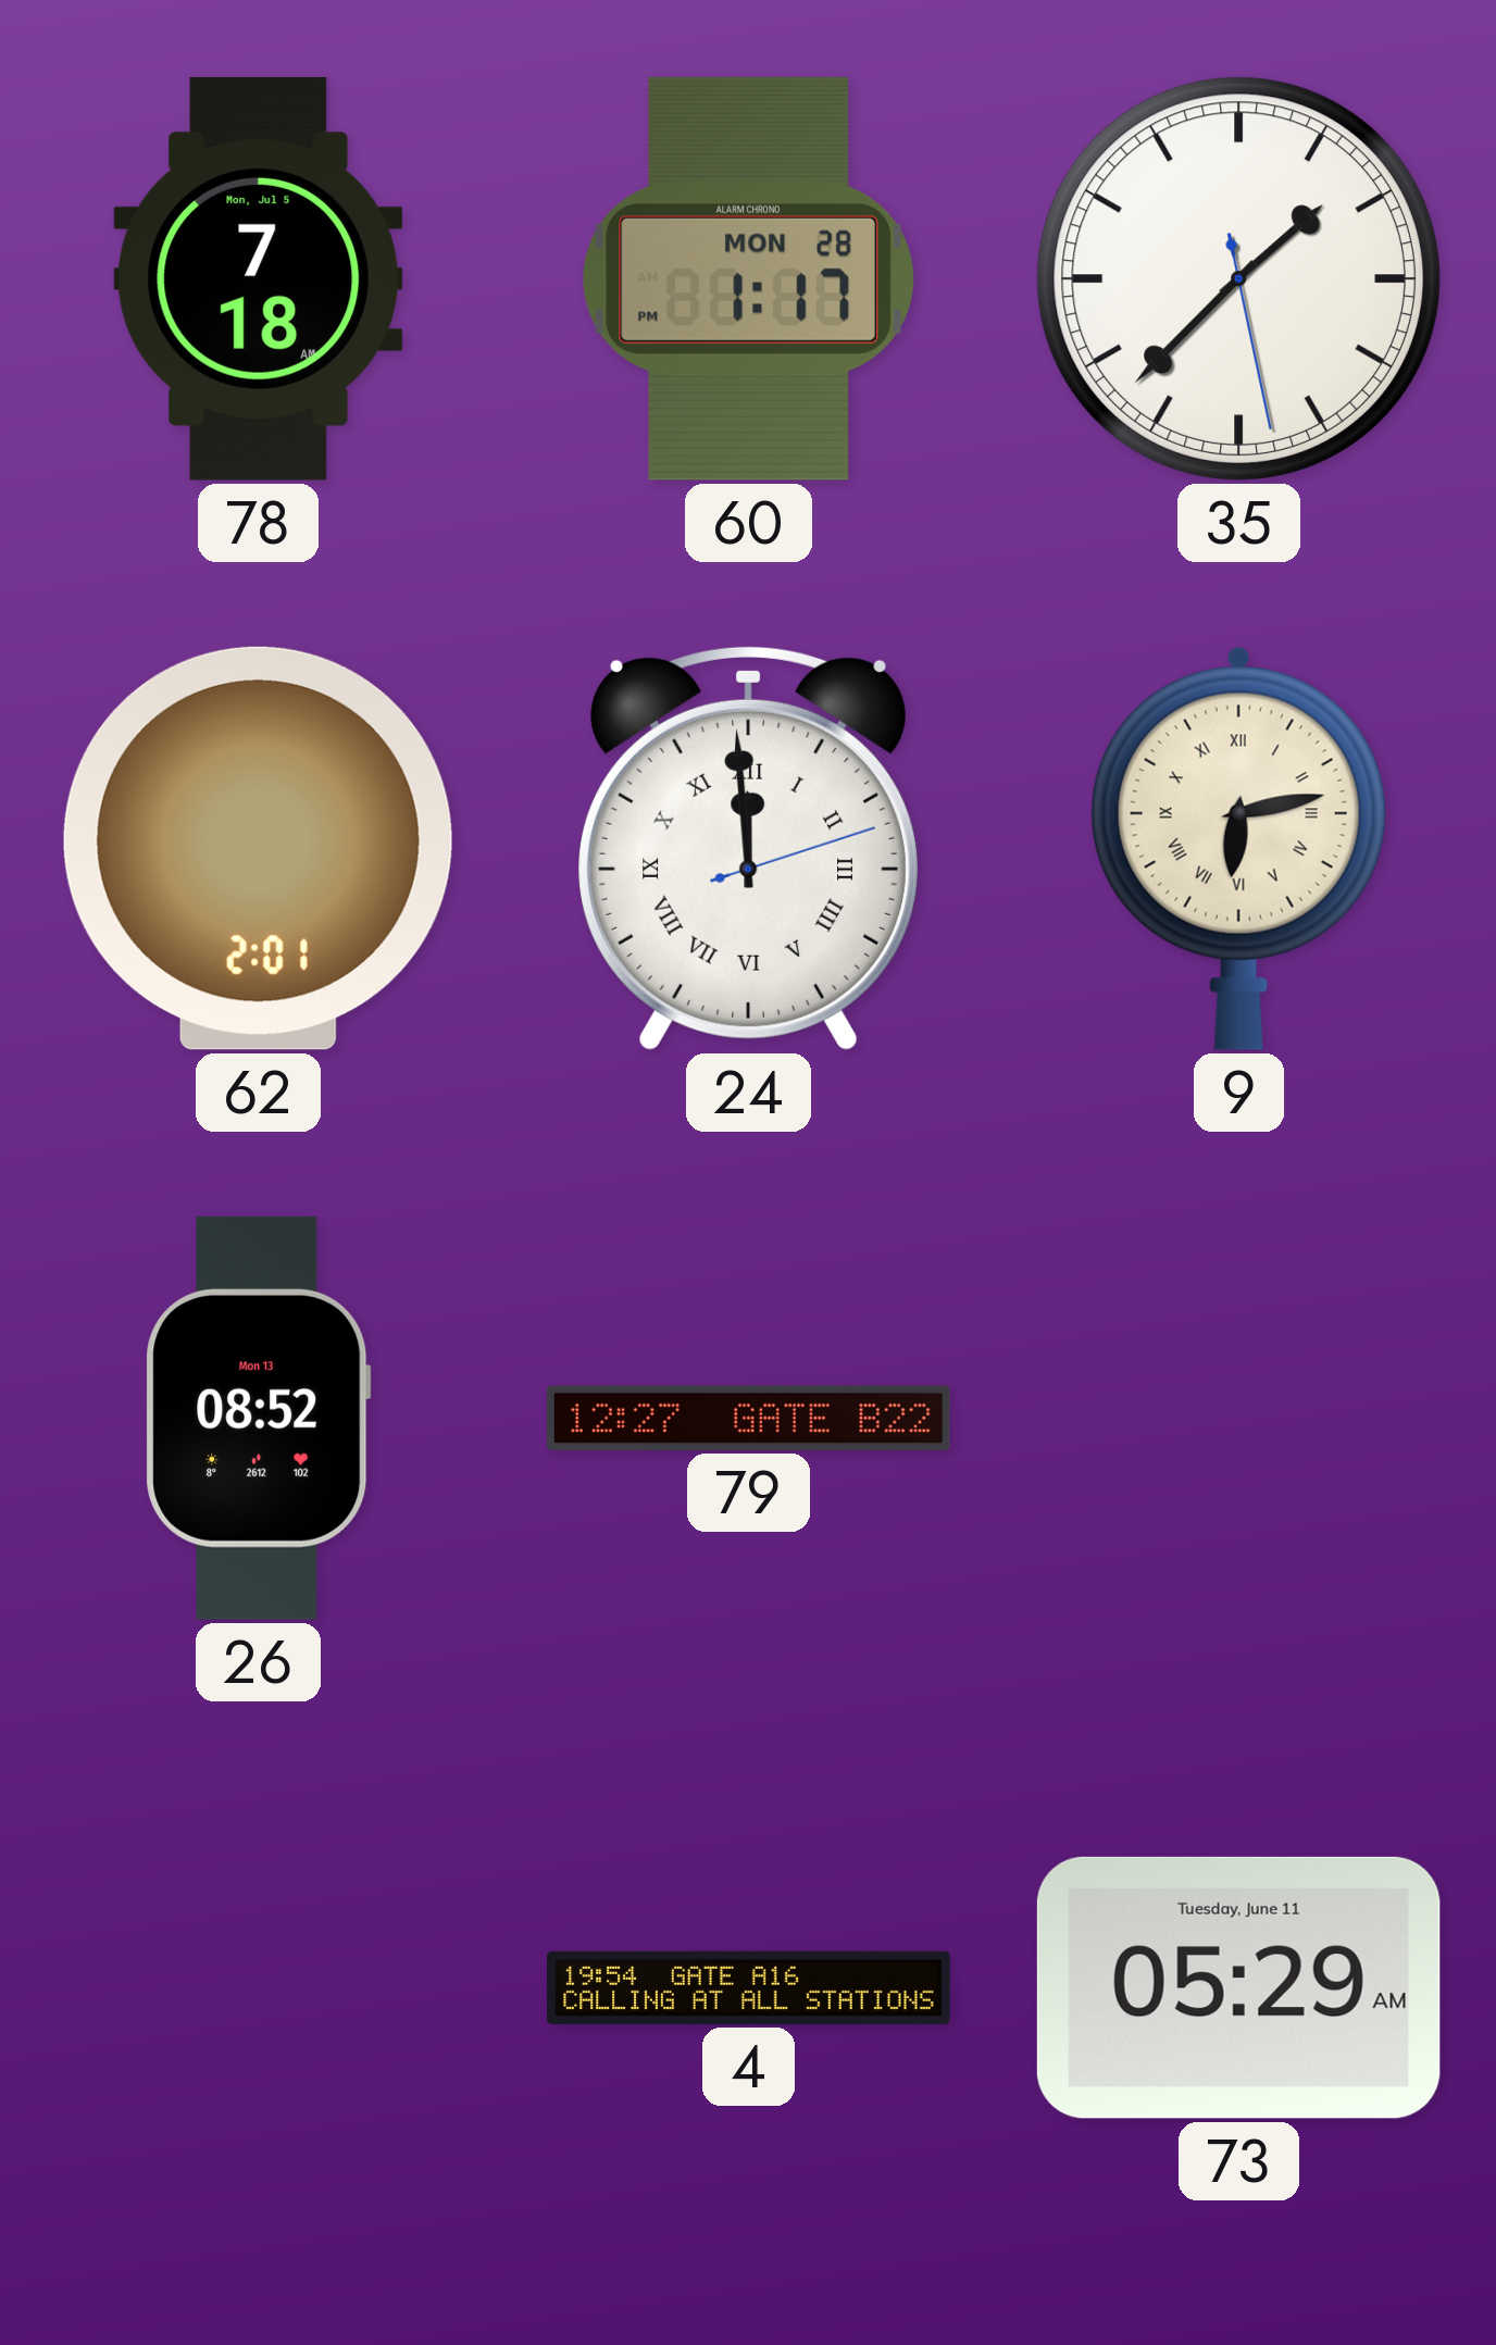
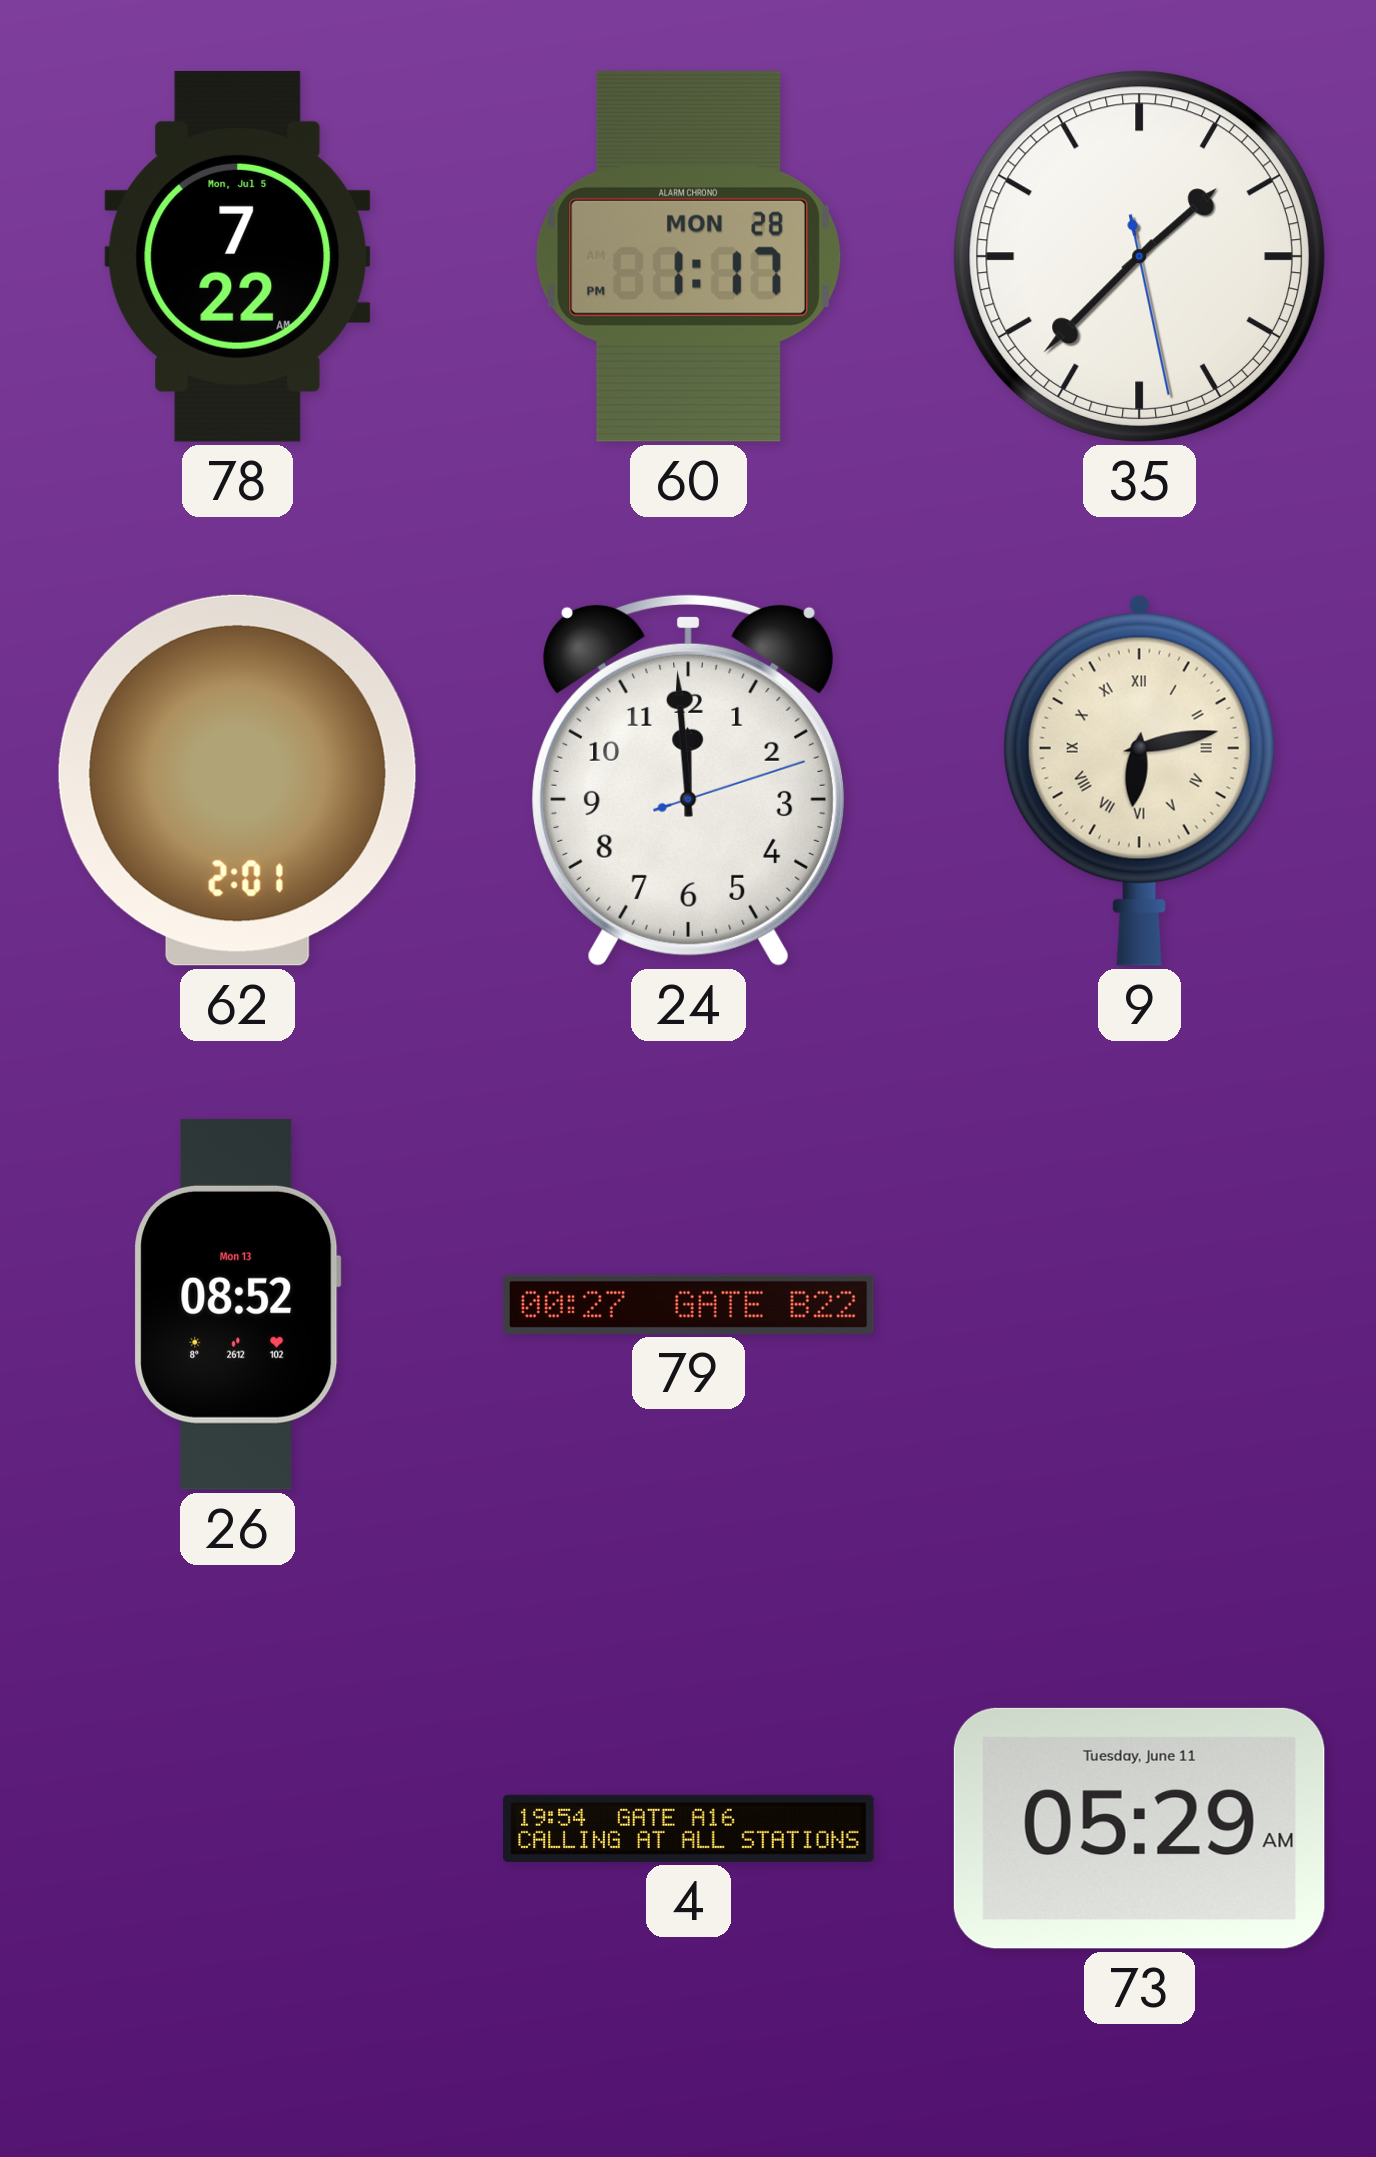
78: 7:18 -> 7:22 (238, 256)
24 numerals: Roman -> Arabic (688, 780)
79: 12:27 -> 00:27 (688, 1304)
